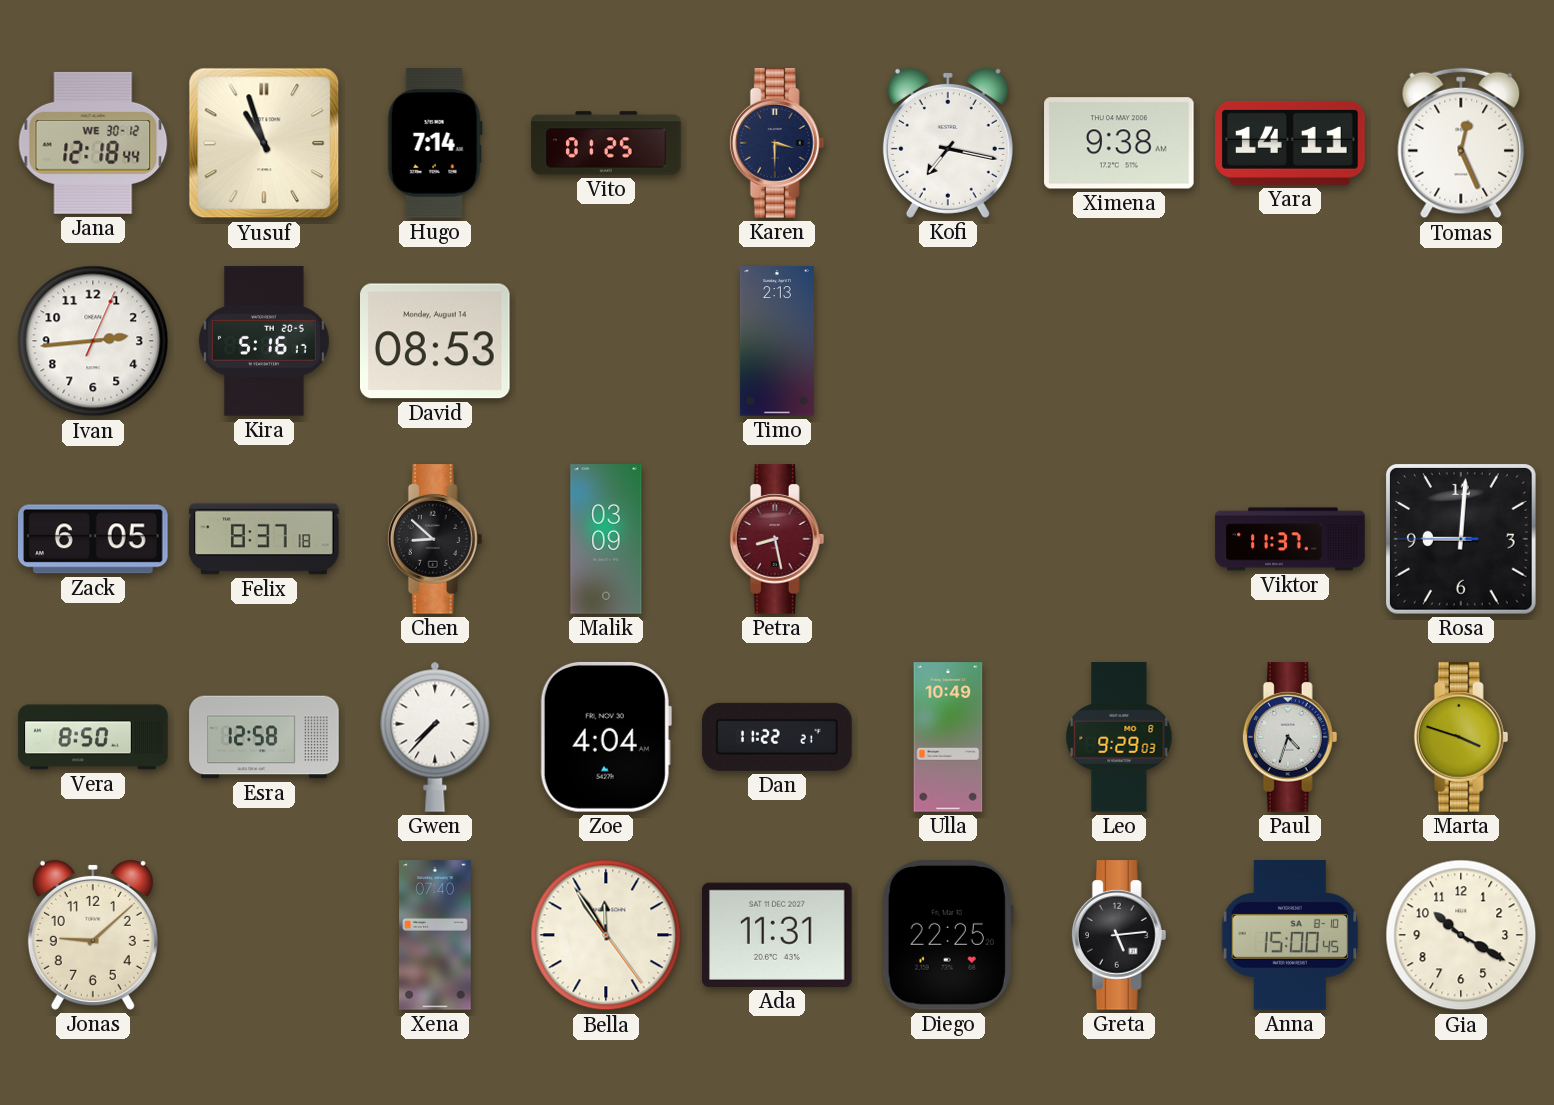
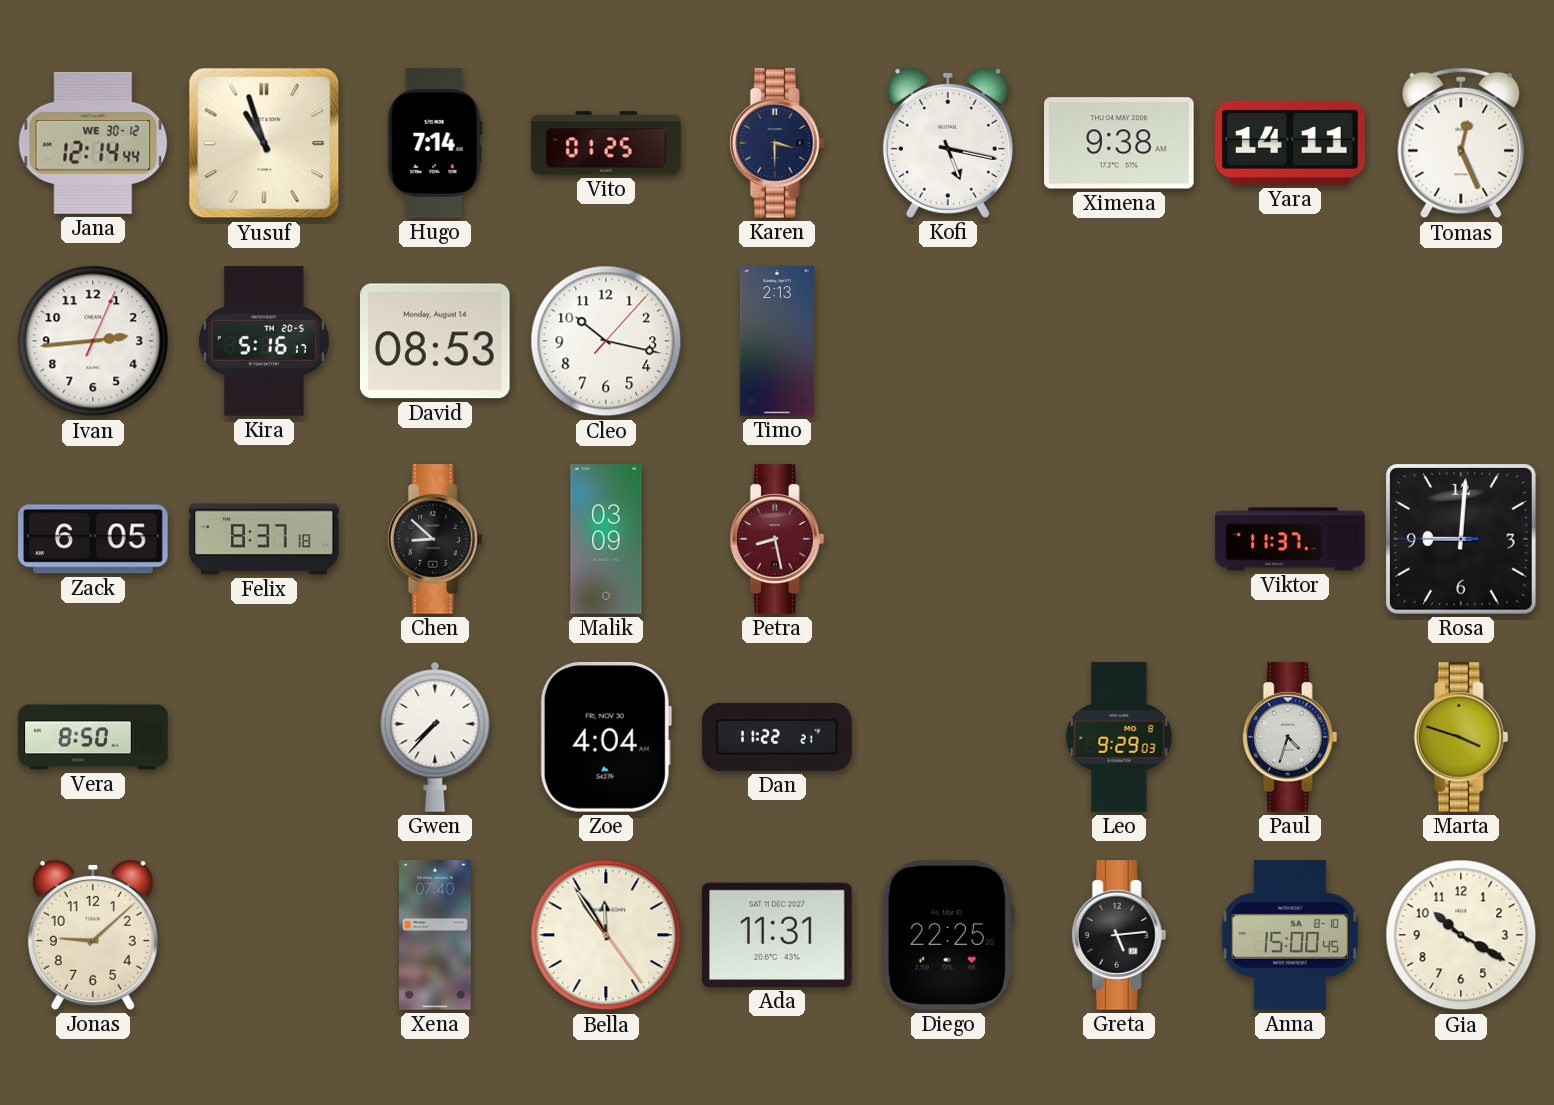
Jana: 12:18 -> 12:14 (93, 143)
Kofi: 7:17 -> 5:17 (948, 143)
Cleo: none -> 10:17 (606, 341)
Esra: 12:58 -> none (264, 737)
Ulla: 10:49 -> none (948, 737)
